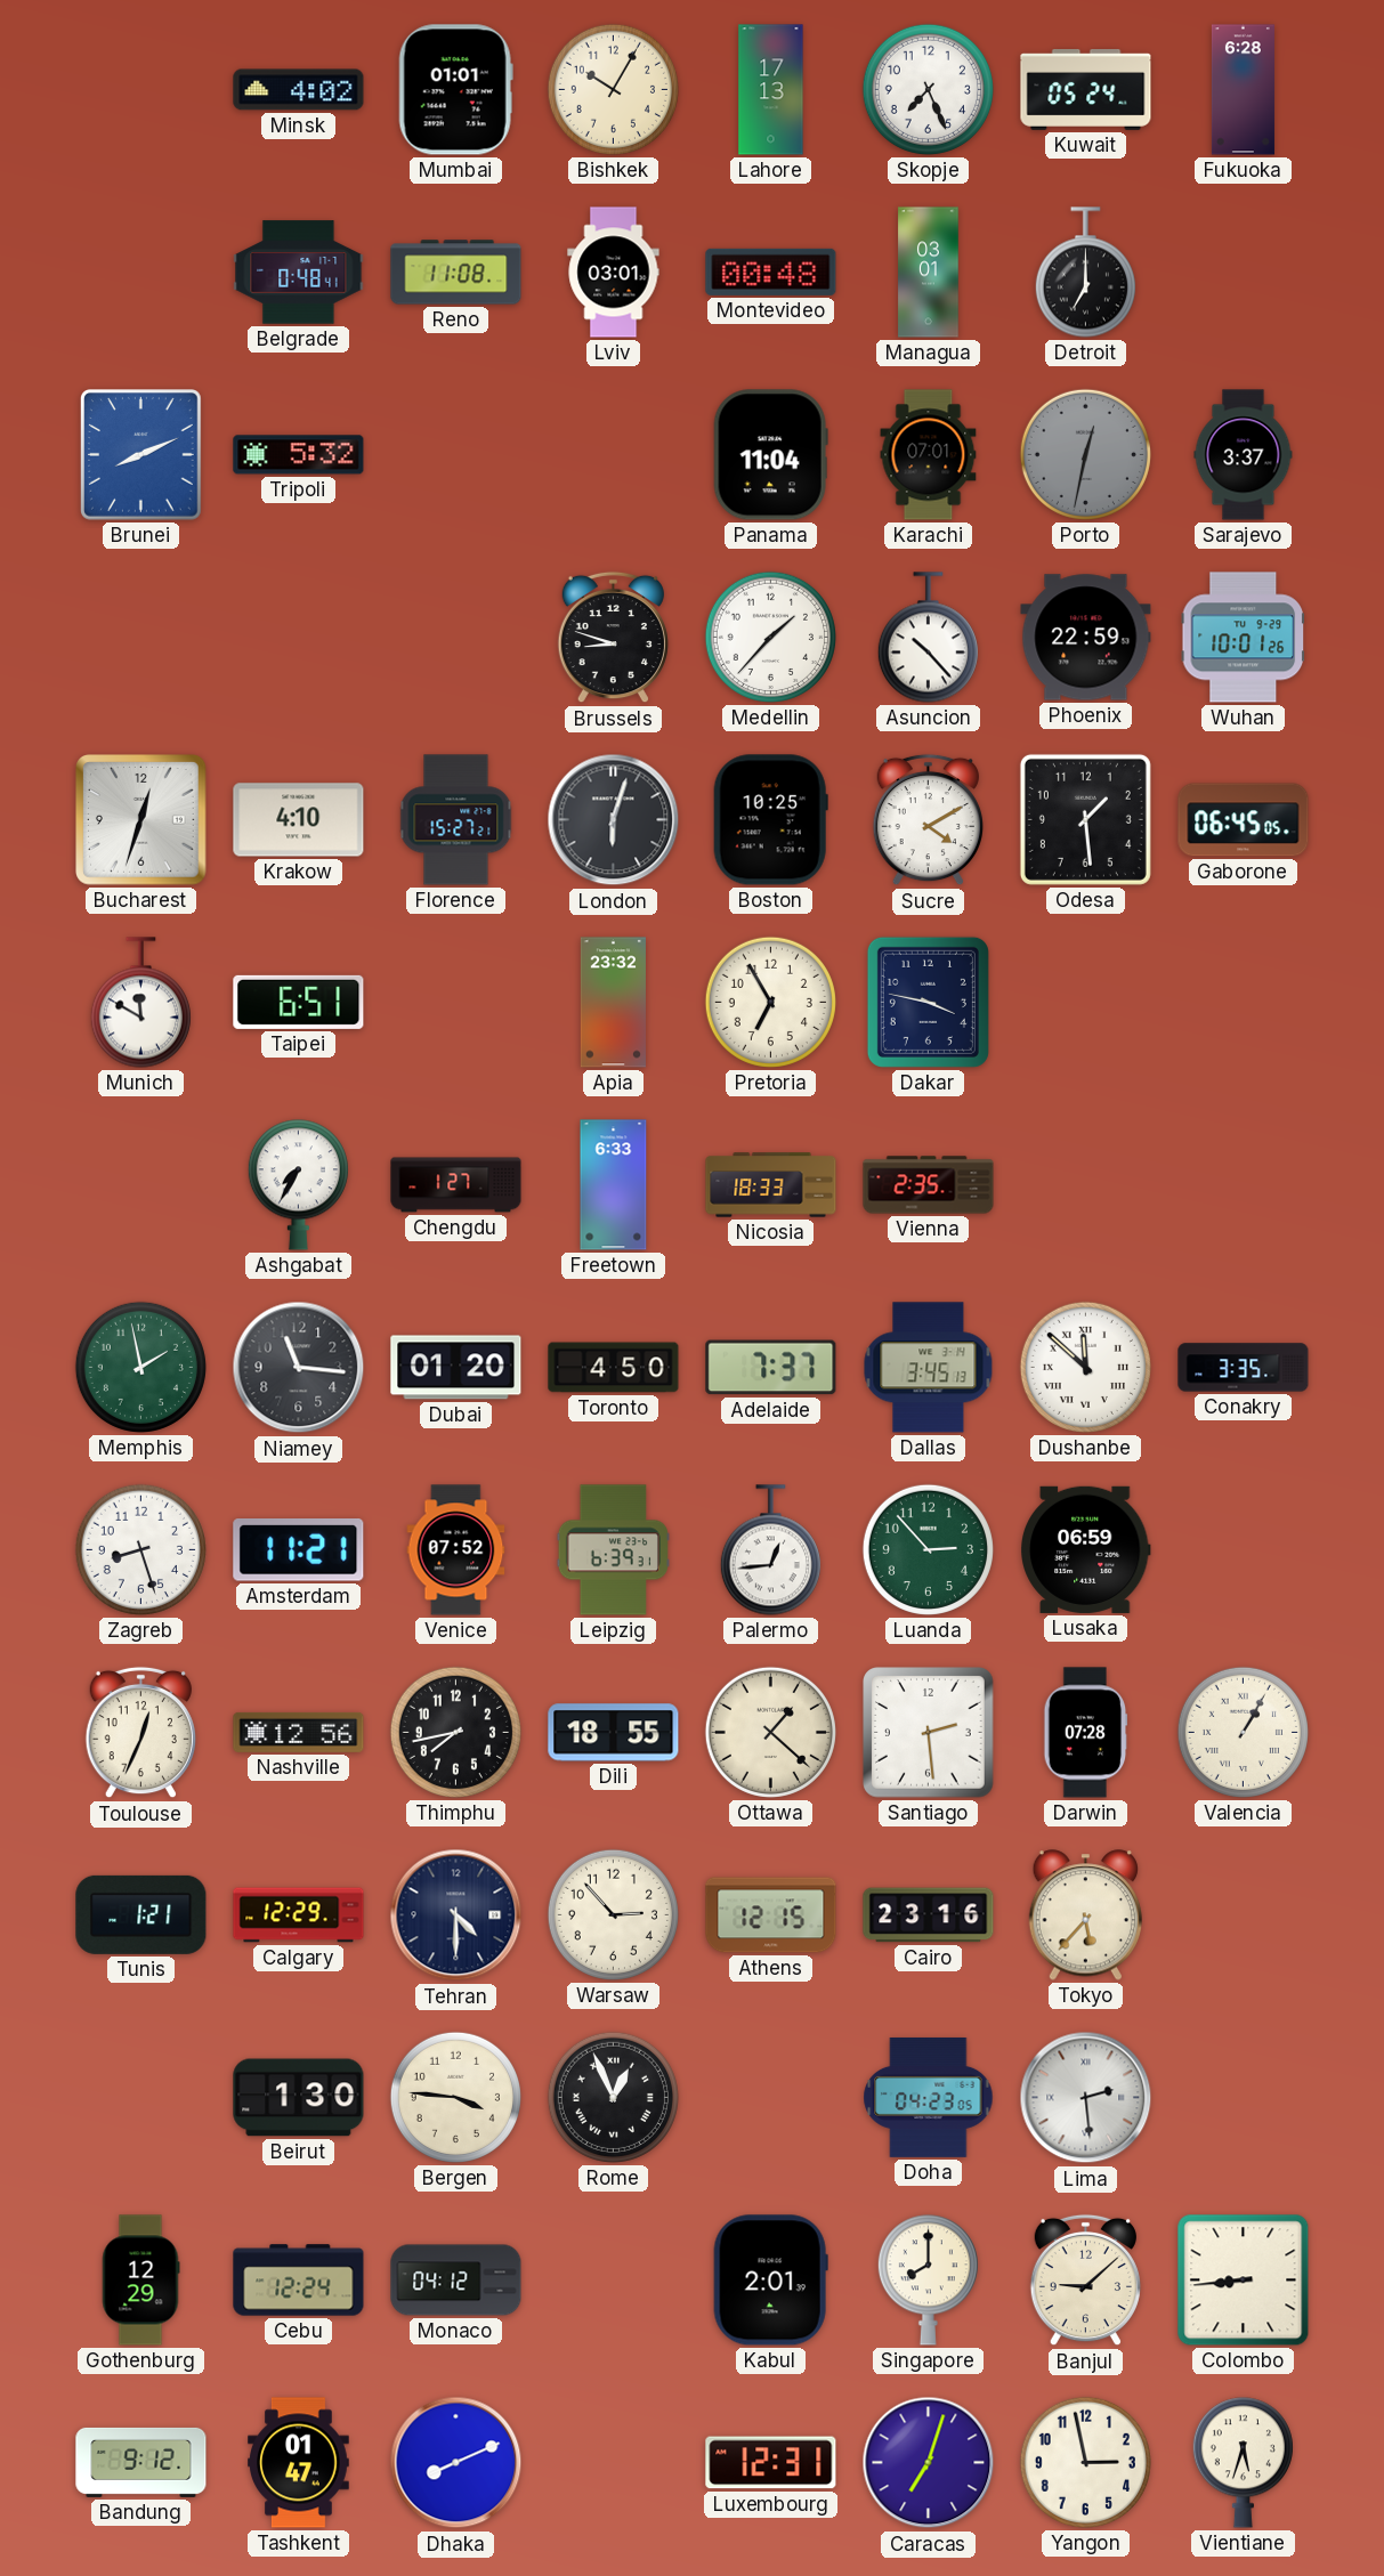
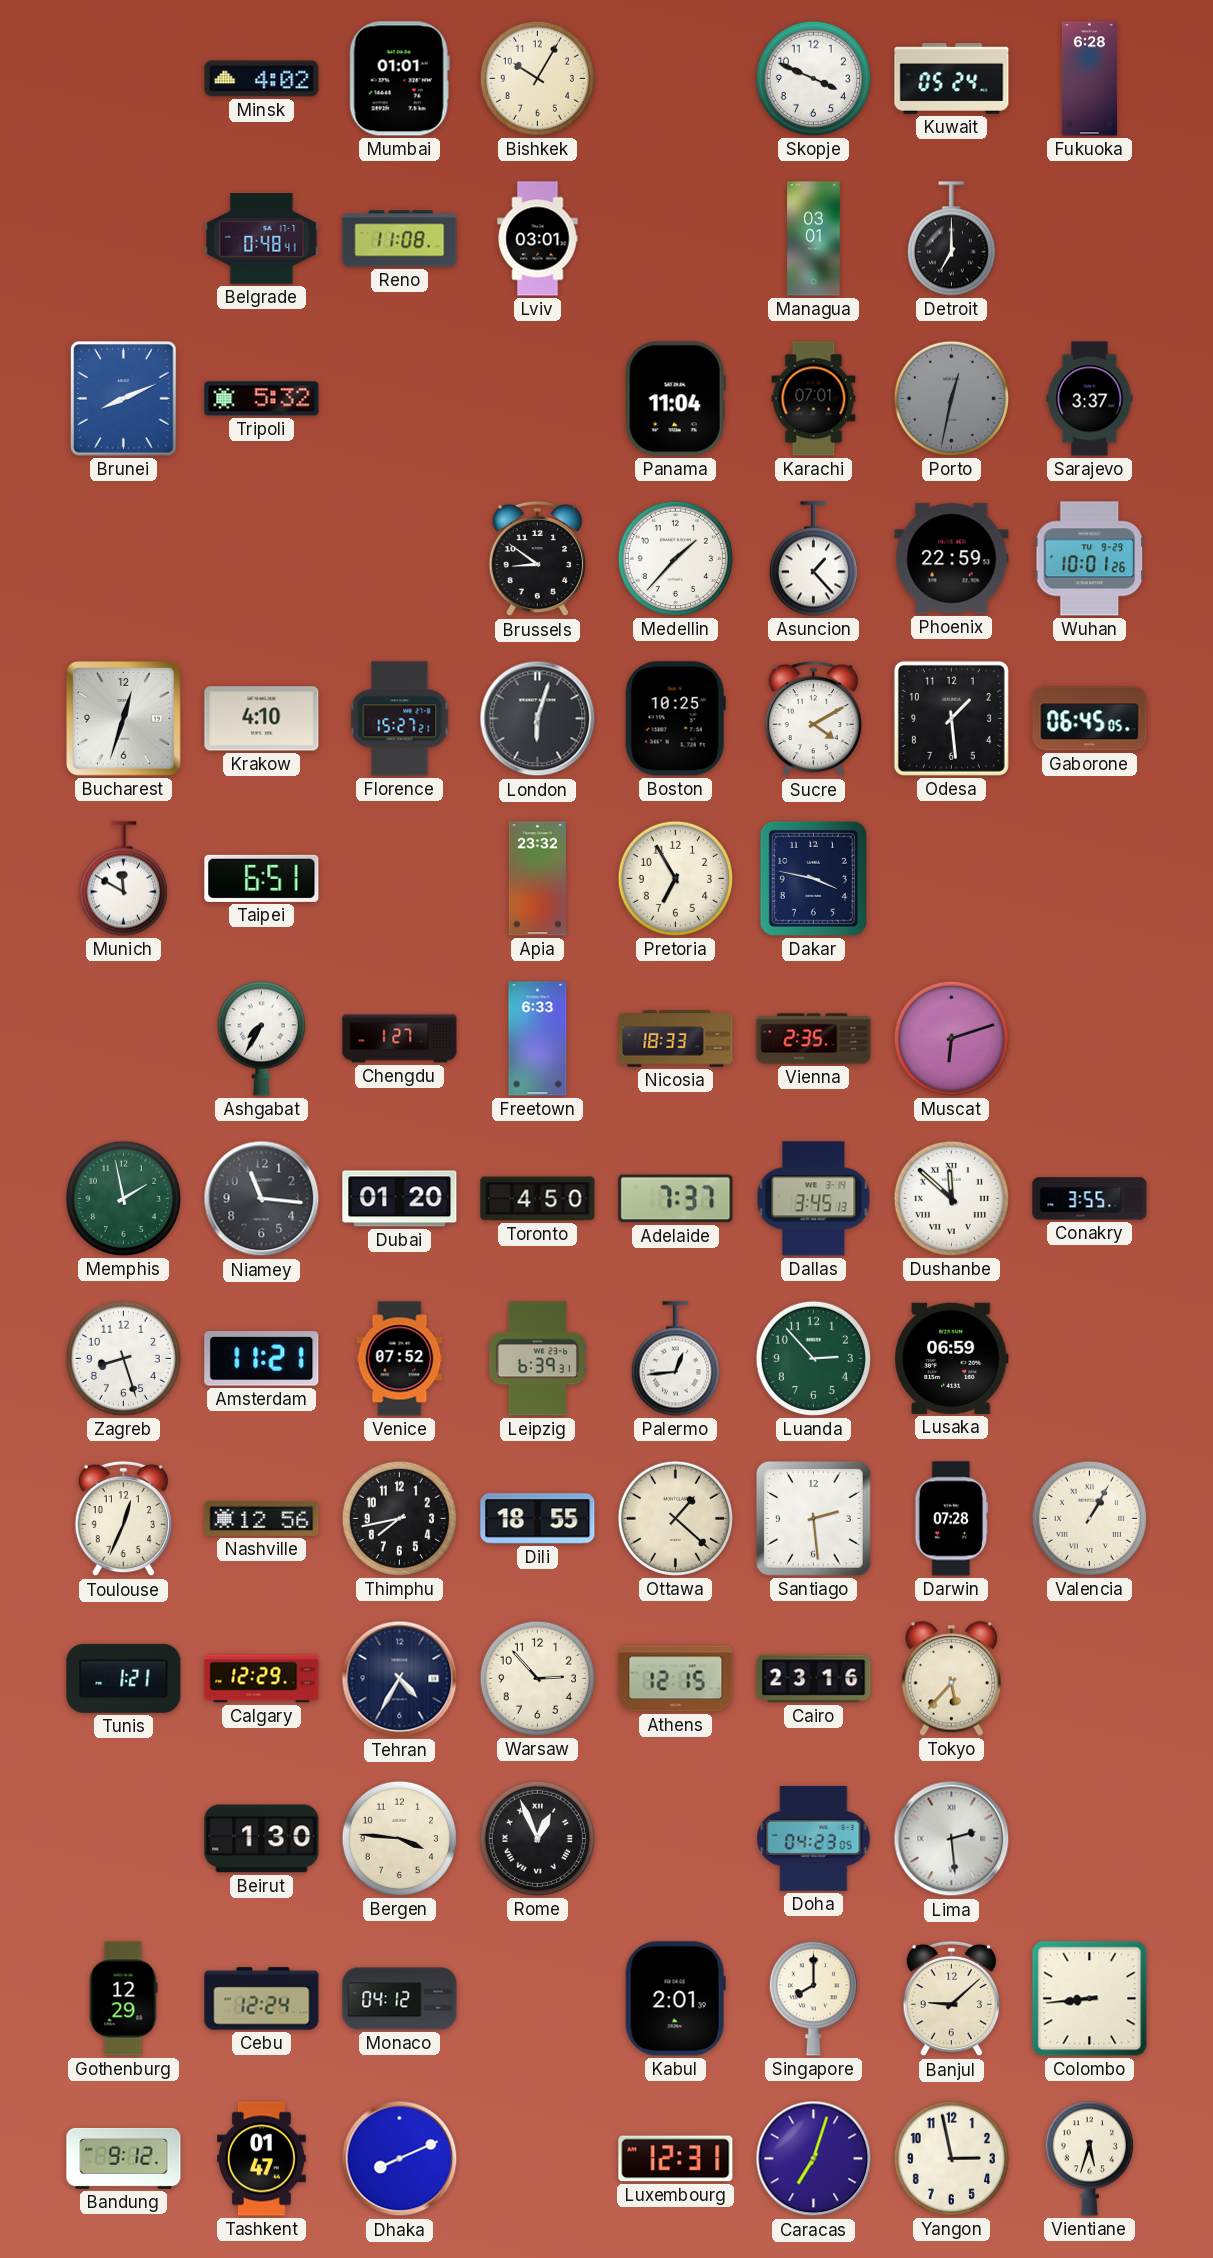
Lahore: 17:13 -> none (771, 90)
Skopje: 7:26 -> 3:49 (813, 78)
Montevideo: 00:48 -> none (771, 272)
Brussels: 8:48 -> 8:51 (537, 559)
Asuncion: 10:23 -> 1:23 (813, 559)
Muscat: none -> 6:12 (951, 1038)
Conakry: 3:35 -> 3:55 (1090, 1199)
Tehran: 4:30 -> 4:35 (400, 1679)
